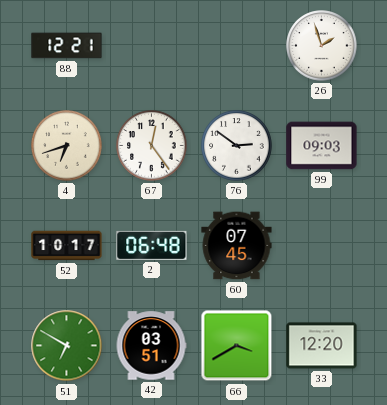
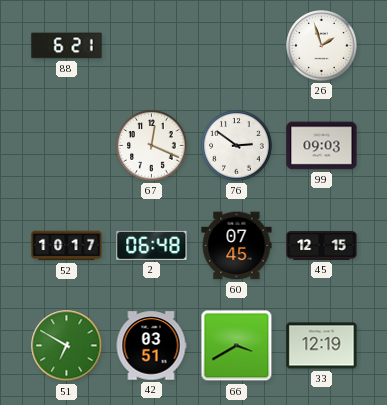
88: 12:21 -> 6:21 (67, 46)
4: 6:42 -> none (67, 146)
67: 12:24 -> 12:19 (152, 146)
45: none -> 12:15 (322, 246)
33: 12:20 -> 12:19 (322, 346)
